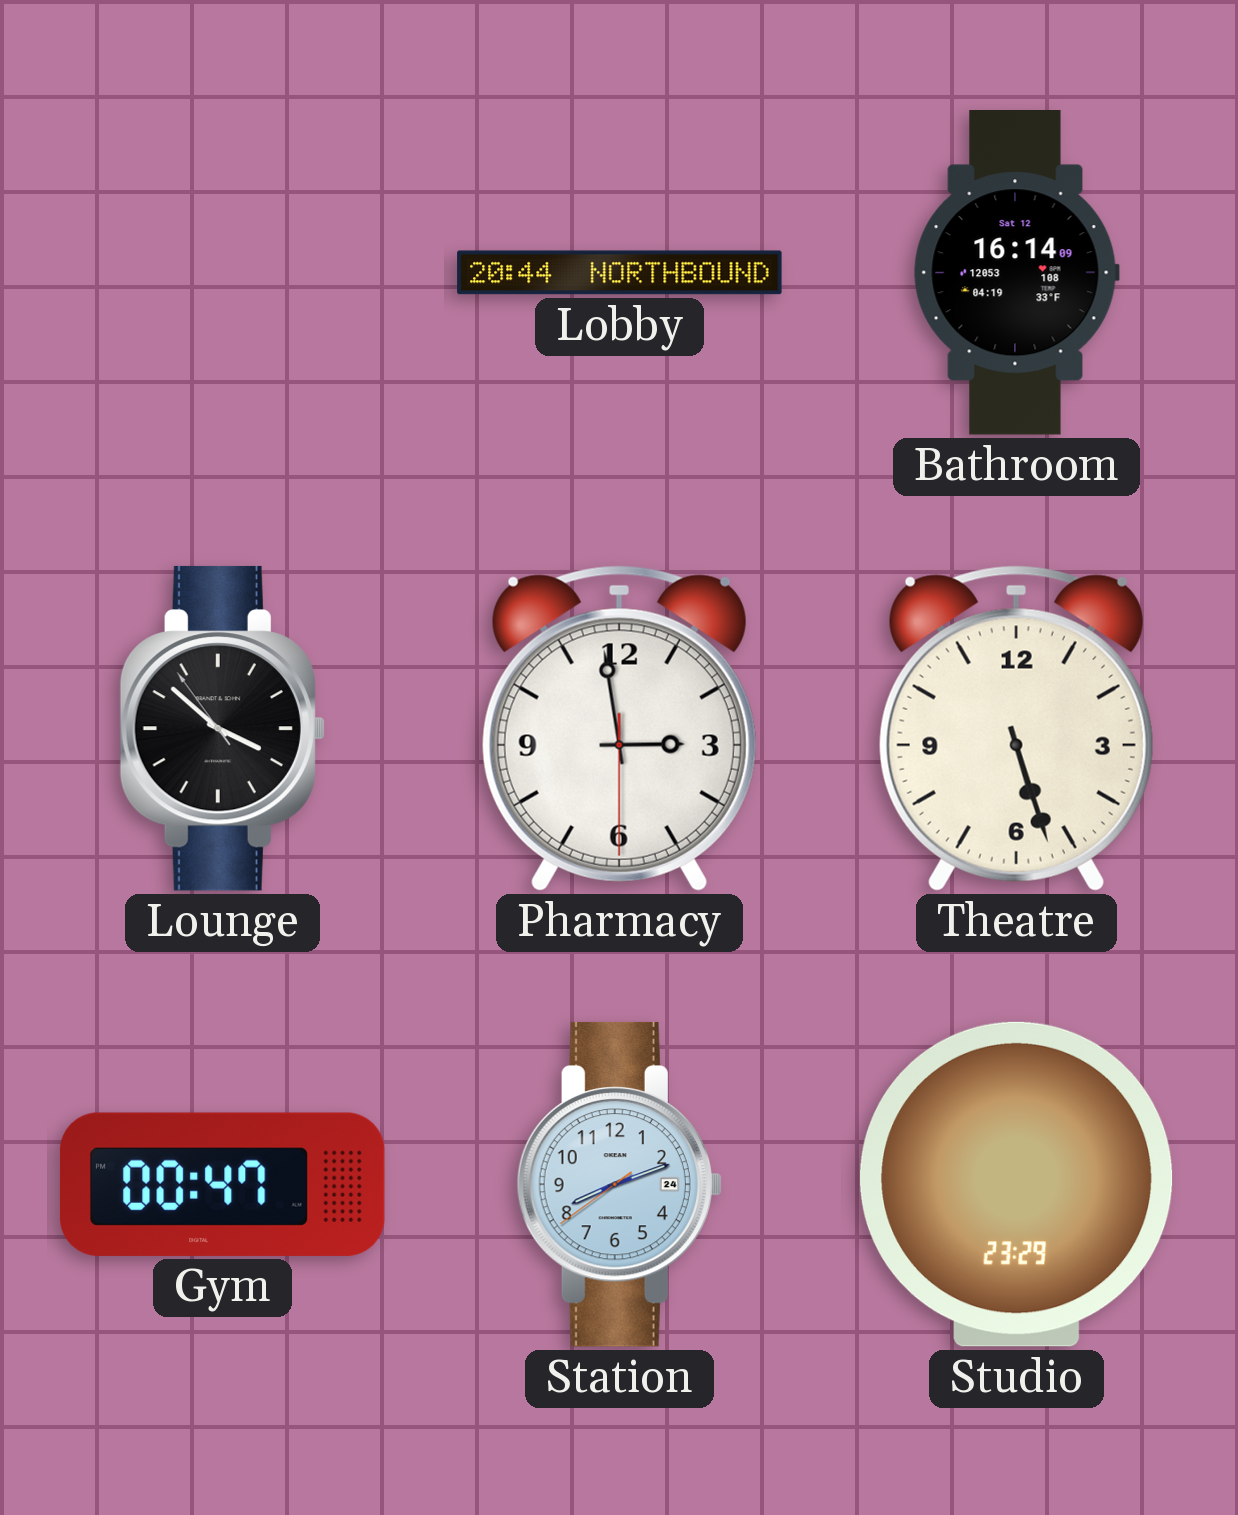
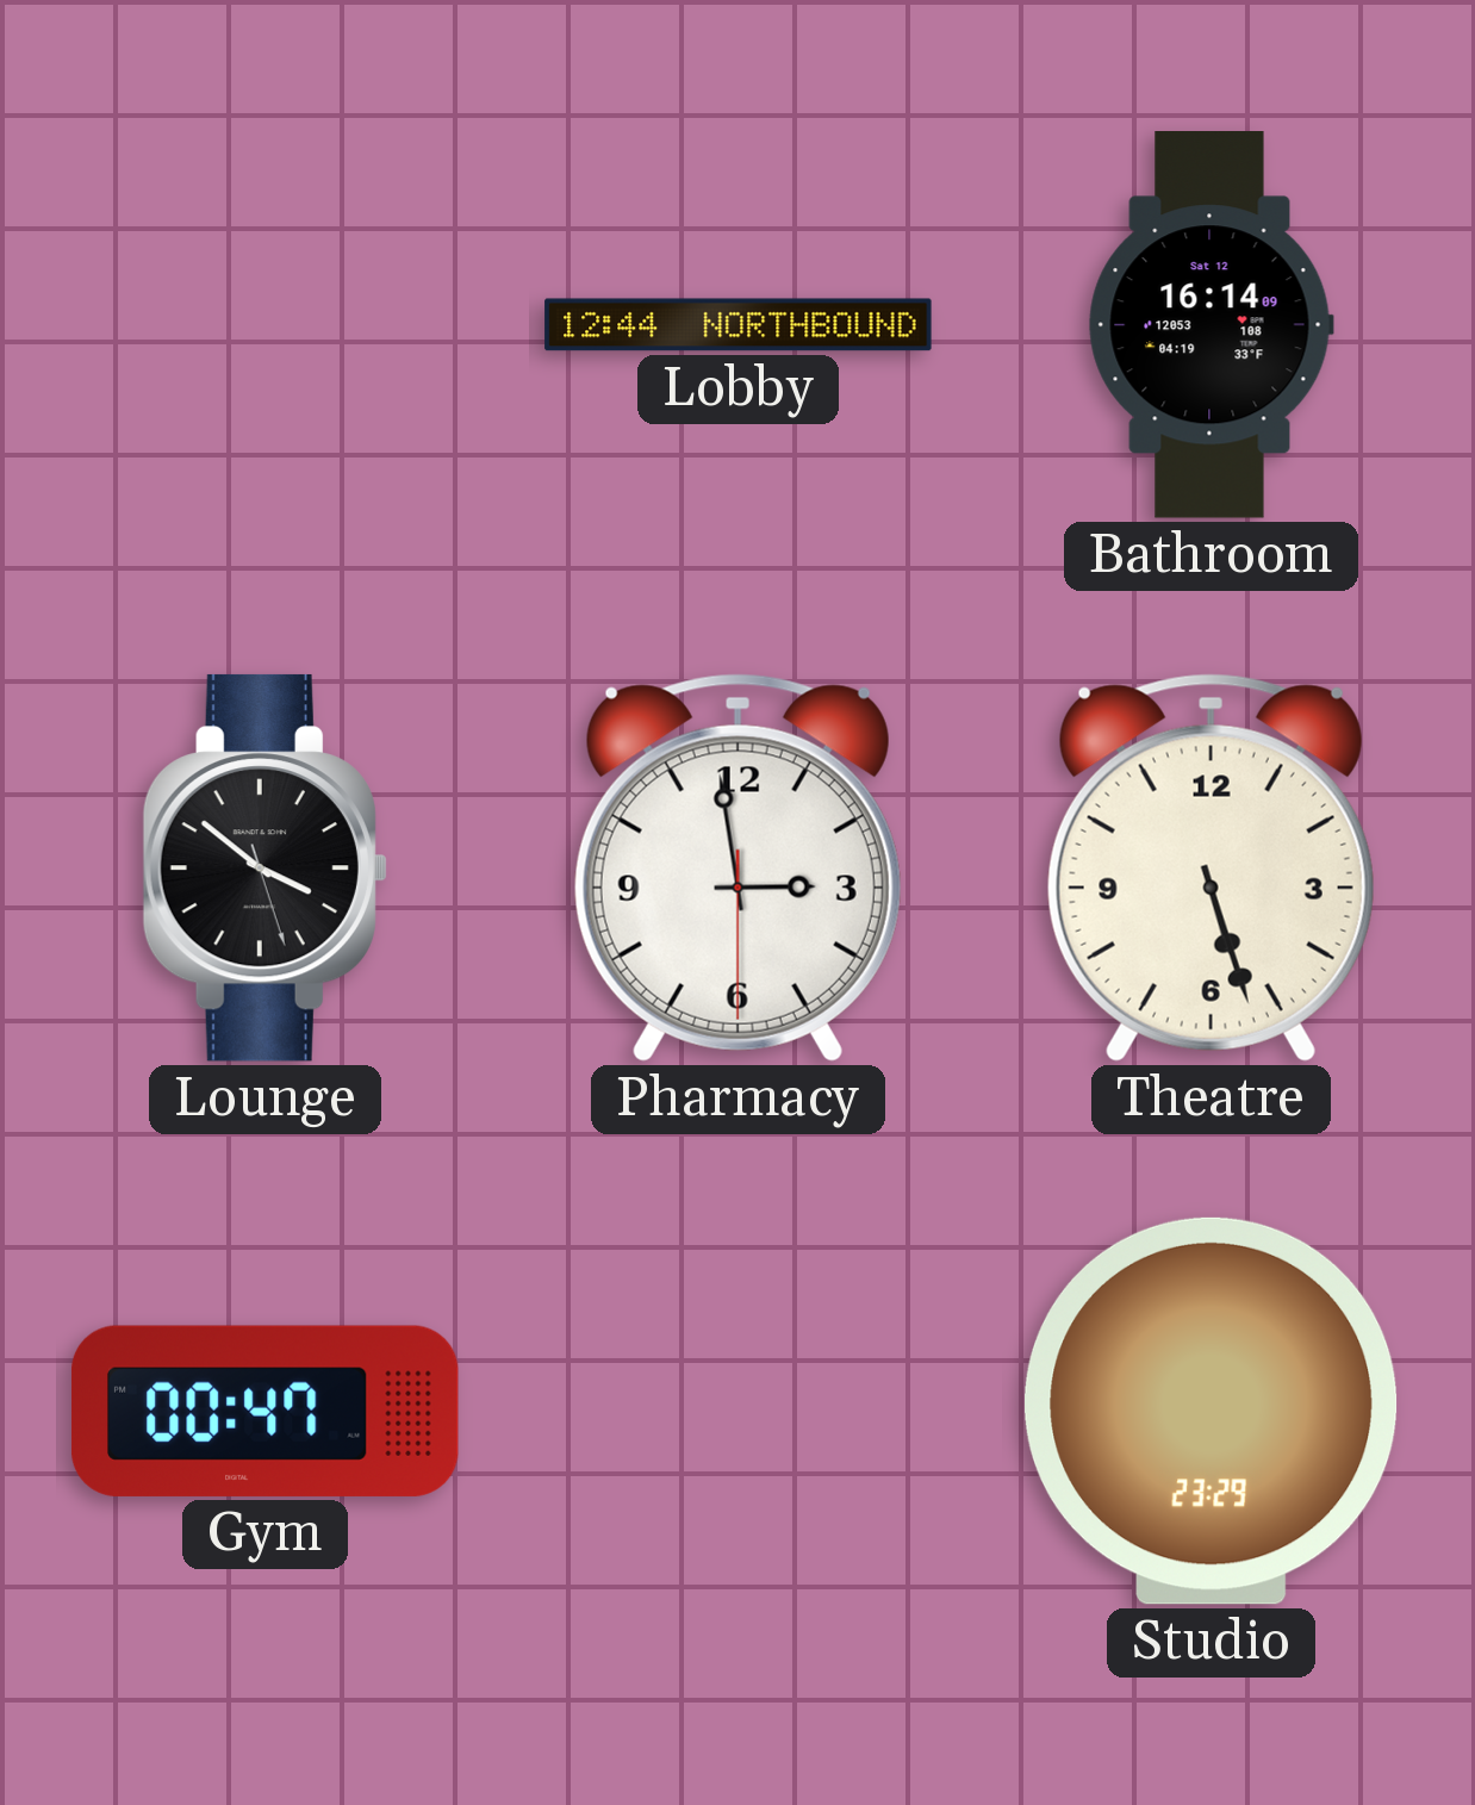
Lobby: 20:44 -> 12:44 (739, 325)
Lounge: 3:51:54 -> 3:51:27 (264, 867)
Station: 8:11 -> none (619, 1184)
